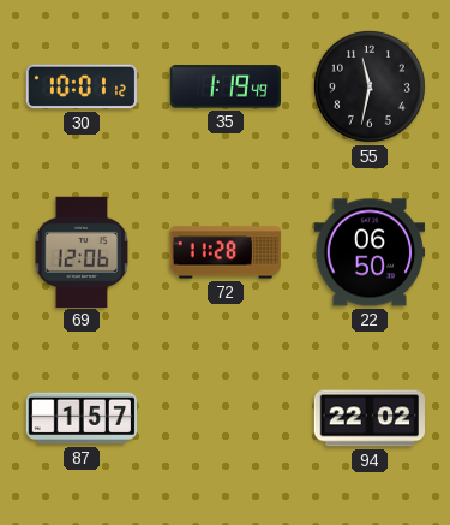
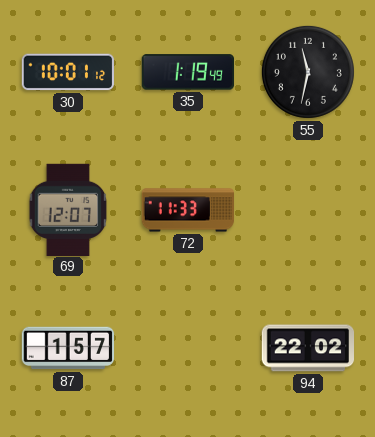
69: 12:06 -> 12:07 (68, 209)
72: 11:28 -> 11:33 (187, 210)
22: 06:50 -> none (370, 252)
